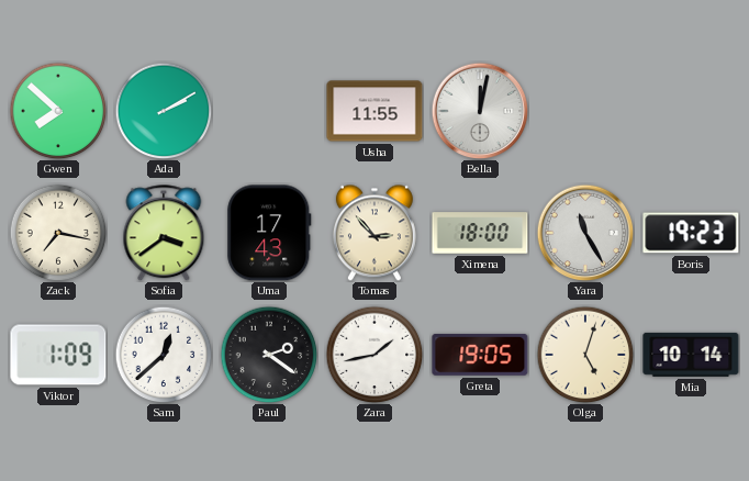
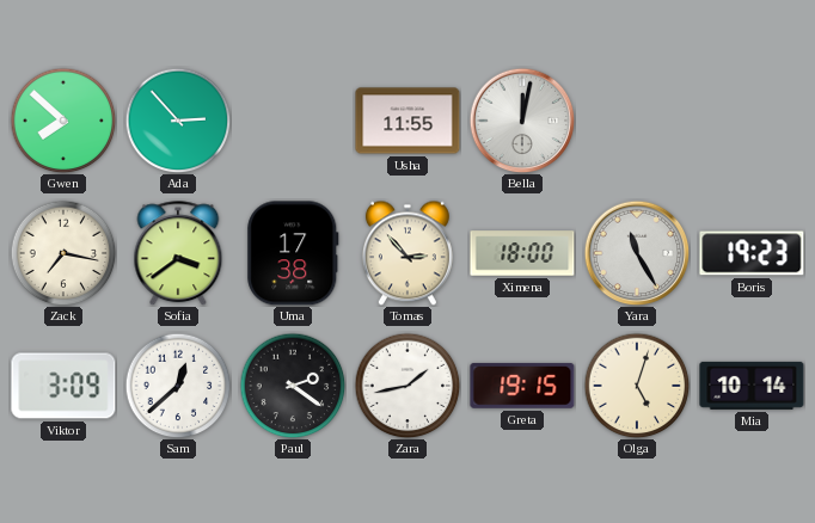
Ada: 2:10 -> 2:53 (178, 121)
Uma: 17:43 -> 17:38 (293, 253)
Viktor: 1:09 -> 3:09 (63, 386)
Greta: 19:05 -> 19:15 (522, 386)
